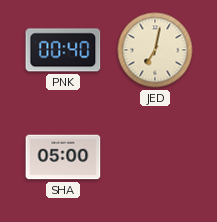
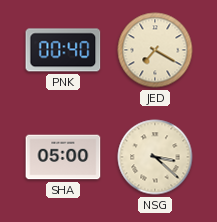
JED: 7:02 -> 7:20 (155, 50)
NSG: none -> 3:22 (155, 157)
